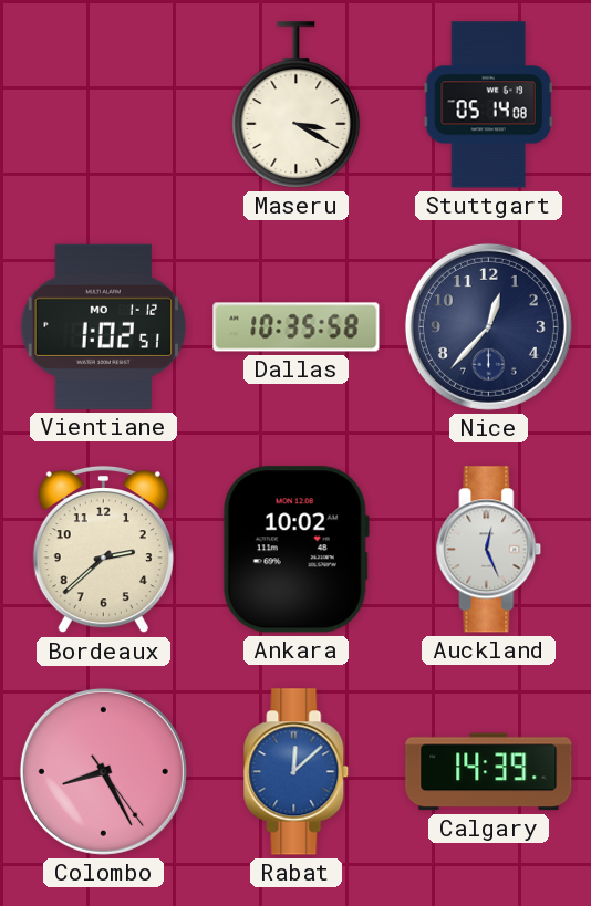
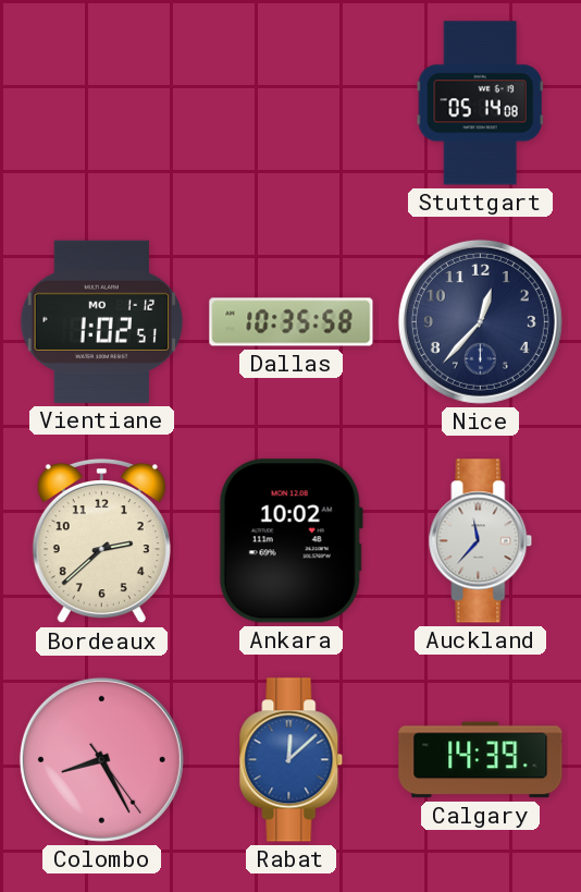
Maseru: 3:20 -> none (297, 105)
Auckland: 12:26 -> 11:37 (481, 541)
